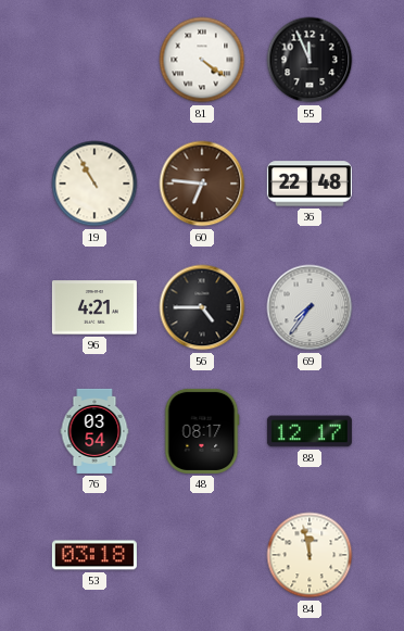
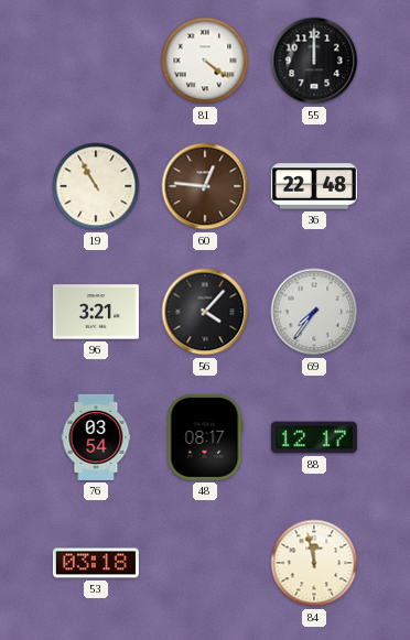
55: 11:56 -> 12:00 (314, 61)
60: 6:46 -> 12:46 (205, 186)
96: 4:21 -> 3:21 (96, 312)
56: 4:45 -> 4:07 (205, 312)
